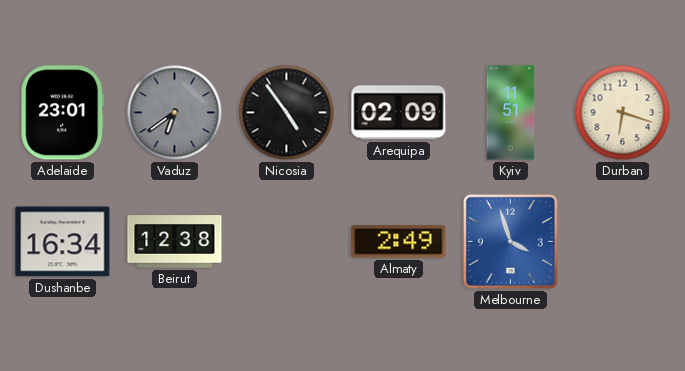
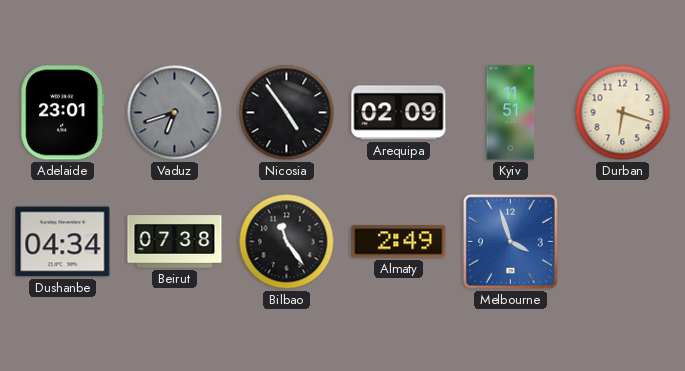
Vaduz: 6:39 -> 6:42 (175, 113)
Dushanbe: 16:34 -> 04:34 (63, 242)
Beirut: 12:38 -> 07:38 (175, 242)
Bilbao: none -> 11:24 (287, 242)
